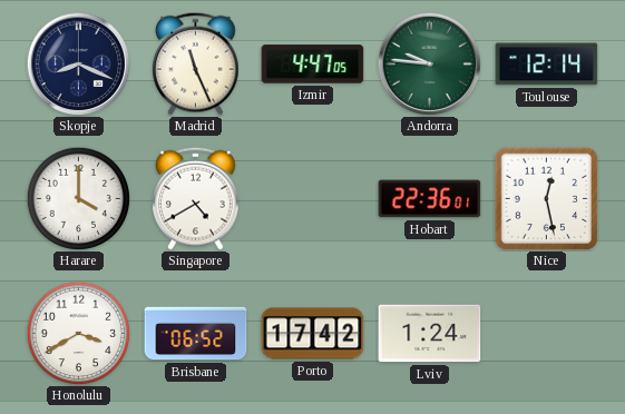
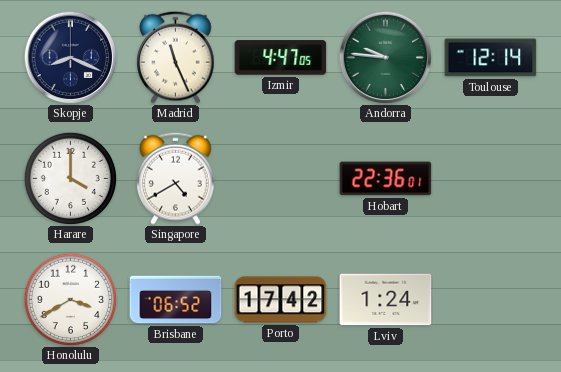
Nice: 12:28 -> none (546, 198)
